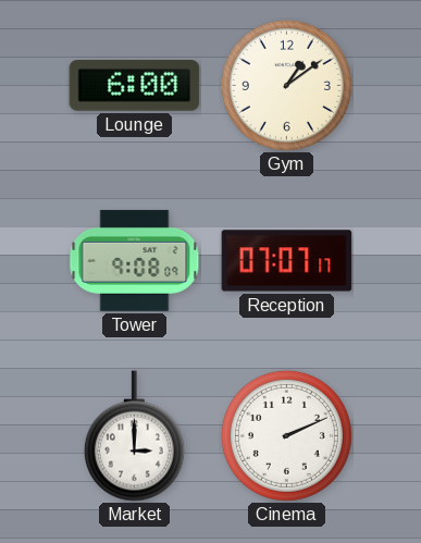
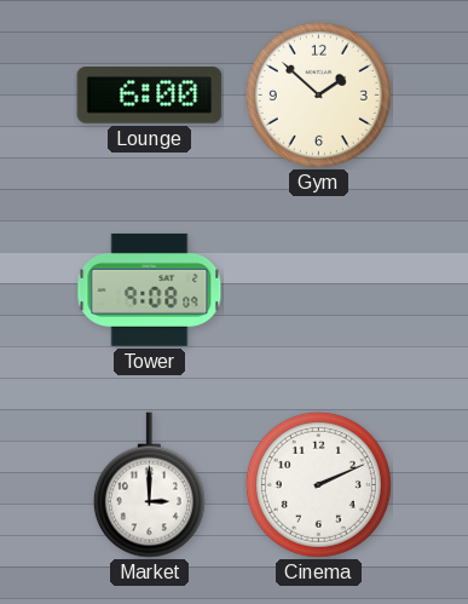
Gym: 1:09 -> 1:52 (318, 94)
Reception: 07:07 -> none (287, 261)
